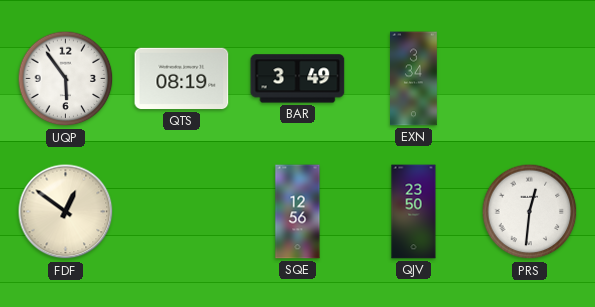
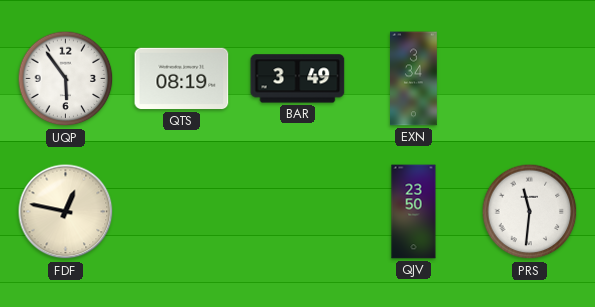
FDF: 12:51 -> 12:47 (66, 212)
SQE: 12:56 -> none (298, 212)
PRS: 12:31 -> 11:31 (530, 212)
